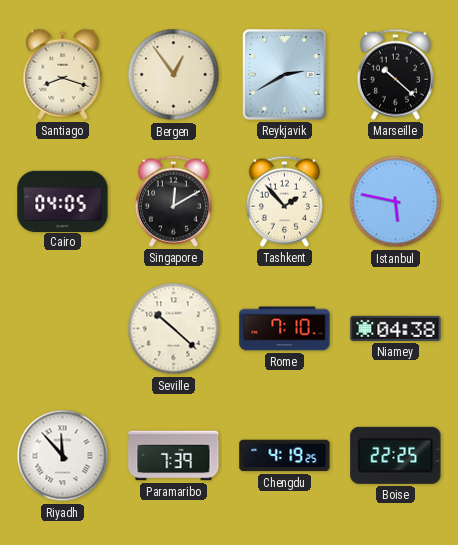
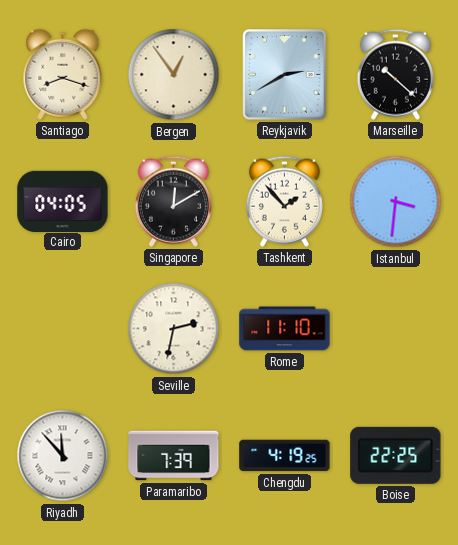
Istanbul: 5:47 -> 3:31 (396, 202)
Seville: 10:22 -> 2:32 (174, 329)
Rome: 7:10 -> 11:10 (285, 329)
Niamey: 04:38 -> none (396, 328)
